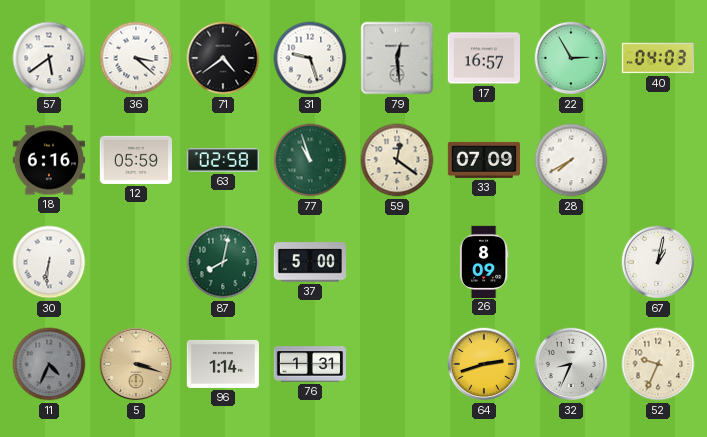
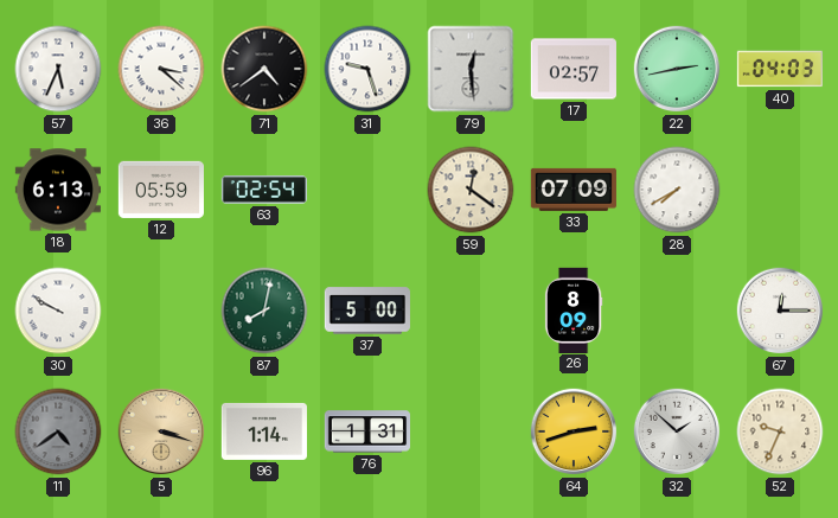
57: 5:39 -> 5:34 (58, 69)
17: 16:57 -> 02:57 (574, 69)
22: 2:55 -> 2:43 (677, 69)
18: 6:16 -> 6:13 (58, 190)
63: 02:58 -> 02:54 (264, 190)
77: 10:57 -> none (310, 160)
30: 6:31 -> 9:50 (58, 311)
67: 1:02 -> 12:15 (780, 311)
11: 4:34 -> 4:39 (58, 431)
32: 8:34 -> 1:52 (677, 431)
